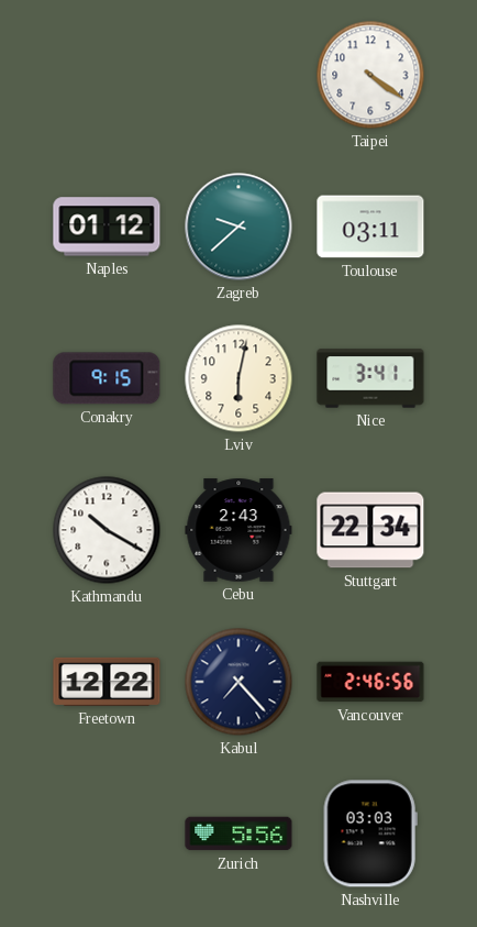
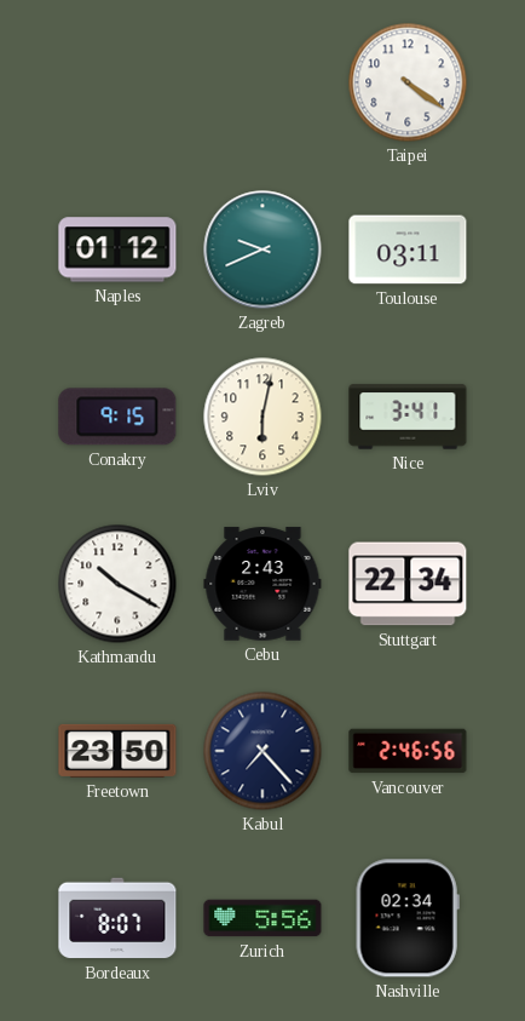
Zagreb: 9:38 -> 9:41 (262, 249)
Freetown: 12:22 -> 23:50 (117, 751)
Bordeaux: none -> 8:07 (117, 918)
Nashville: 03:03 -> 02:34 (408, 918)
